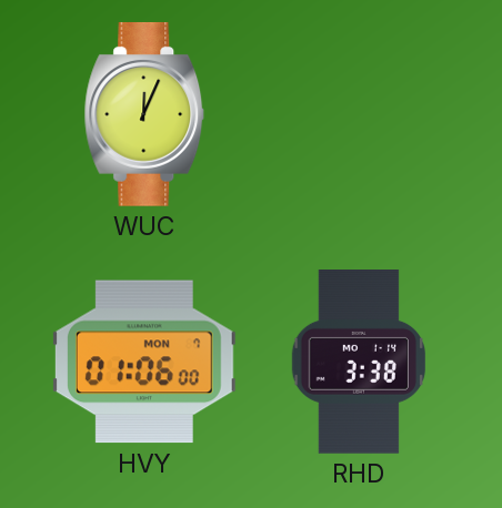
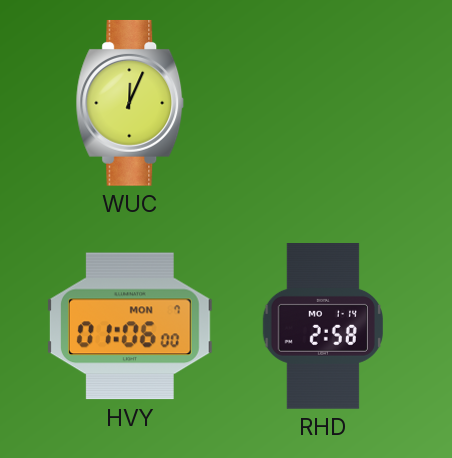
RHD: 3:38 -> 2:58 (323, 327)
